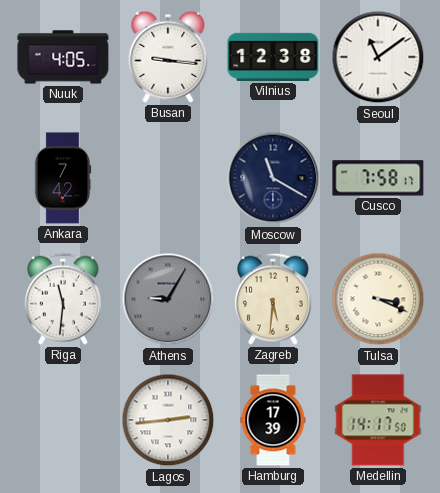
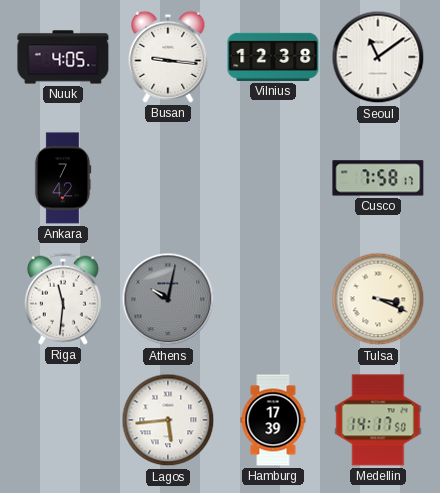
Moscow: 11:20 -> none (273, 178)
Athens: 9:05 -> 10:02 (168, 299)
Zagreb: 5:31 -> none (273, 299)
Lagos: 2:44 -> 5:44 (168, 420)
